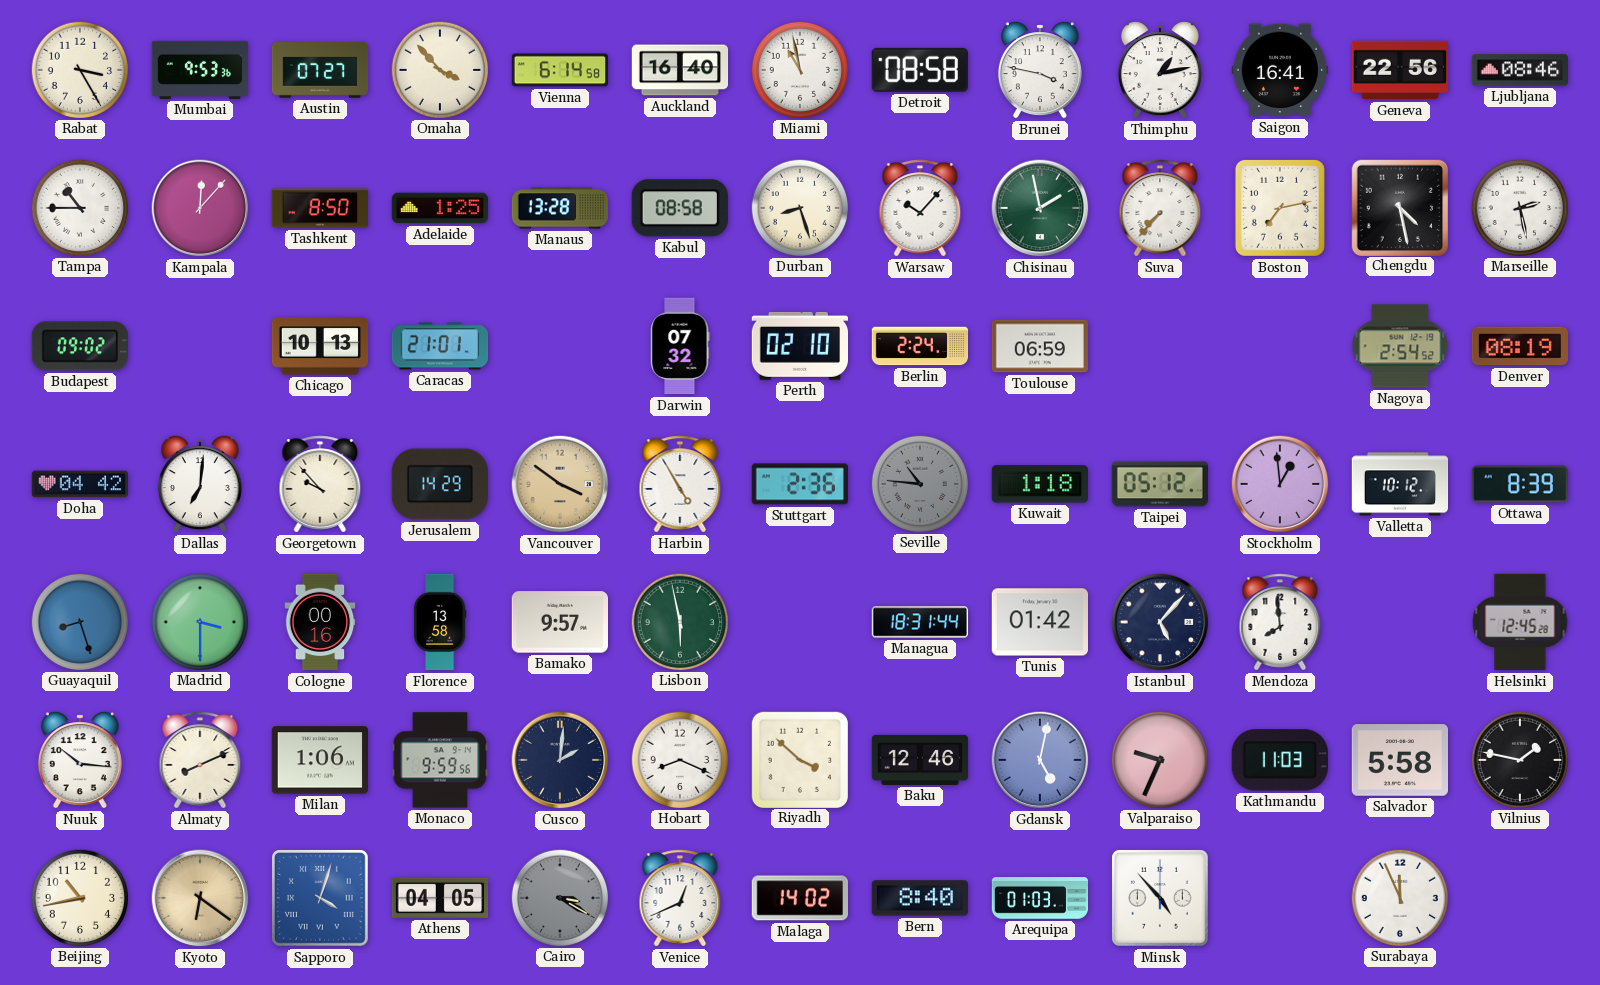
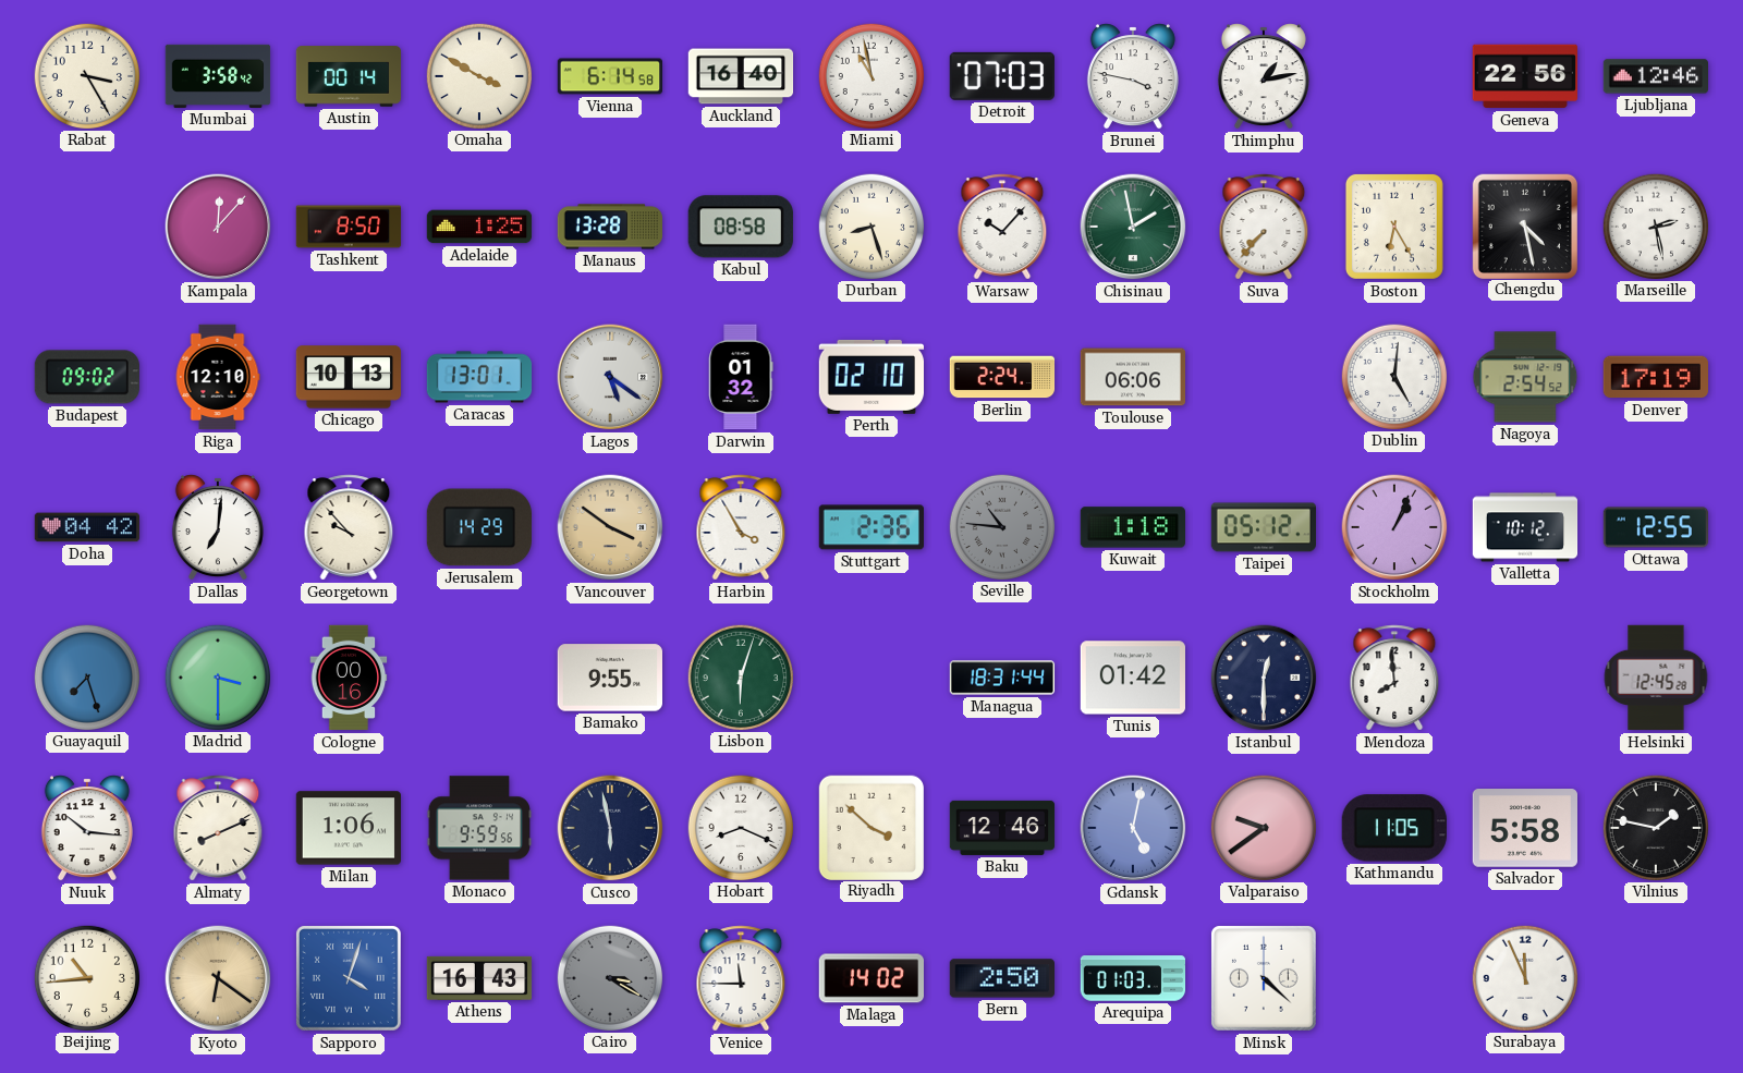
Mumbai: 9:53 -> 3:58 (218, 76)
Austin: 07:27 -> 00:14 (349, 76)
Omaha: 3:53 -> 3:50 (478, 75)
Detroit: 08:58 -> 07:03 (1002, 76)
Saigon: 16:41 -> none (1279, 70)
Ljubljana: 08:46 -> 12:46 (1655, 76)
Tampa: 10:45 -> none (79, 207)
Boston: 7:13 -> 6:25 (1394, 227)
Riga: none -> 12:10 (218, 377)
Caracas: 21:01 -> 13:01 (479, 377)
Lagos: none -> 5:21 (610, 377)
Darwin: 07:32 -> 01:32 (741, 377)
Toulouse: 06:59 -> 06:06 (1133, 377)
Dublin: none -> 5:01 (1393, 376)
Denver: 08:19 -> 17:19 (1655, 377)
Harbin: 4:55 -> 3:55 (741, 527)
Stockholm: 12:59 -> 1:04 (1394, 527)
Ottawa: 8:39 -> 12:55 (1656, 527)
Guayaquil: 8:27 -> 7:27 (86, 676)
Florence: 13:58 -> none (440, 622)
Bamako: 9:57 -> 9:55 (609, 678)
Lisbon: 5:58 -> 6:03 (740, 676)
Istanbul: 5:07 -> 12:30 (1264, 678)
Cusco: 2:01 -> 5:58 (610, 828)
Valparaiso: 9:34 -> 9:39 (1263, 827)
Kathmandu: 11:03 -> 11:05 (1394, 828)
Beijing: 10:43 -> 10:44 (86, 977)
Athens: 04:05 -> 16:43 (479, 978)
Venice: 12:41 -> 11:45 (741, 978)
Bern: 8:40 -> 2:50 (1001, 978)
Minsk: 4:53 -> 4:22 (1264, 978)
